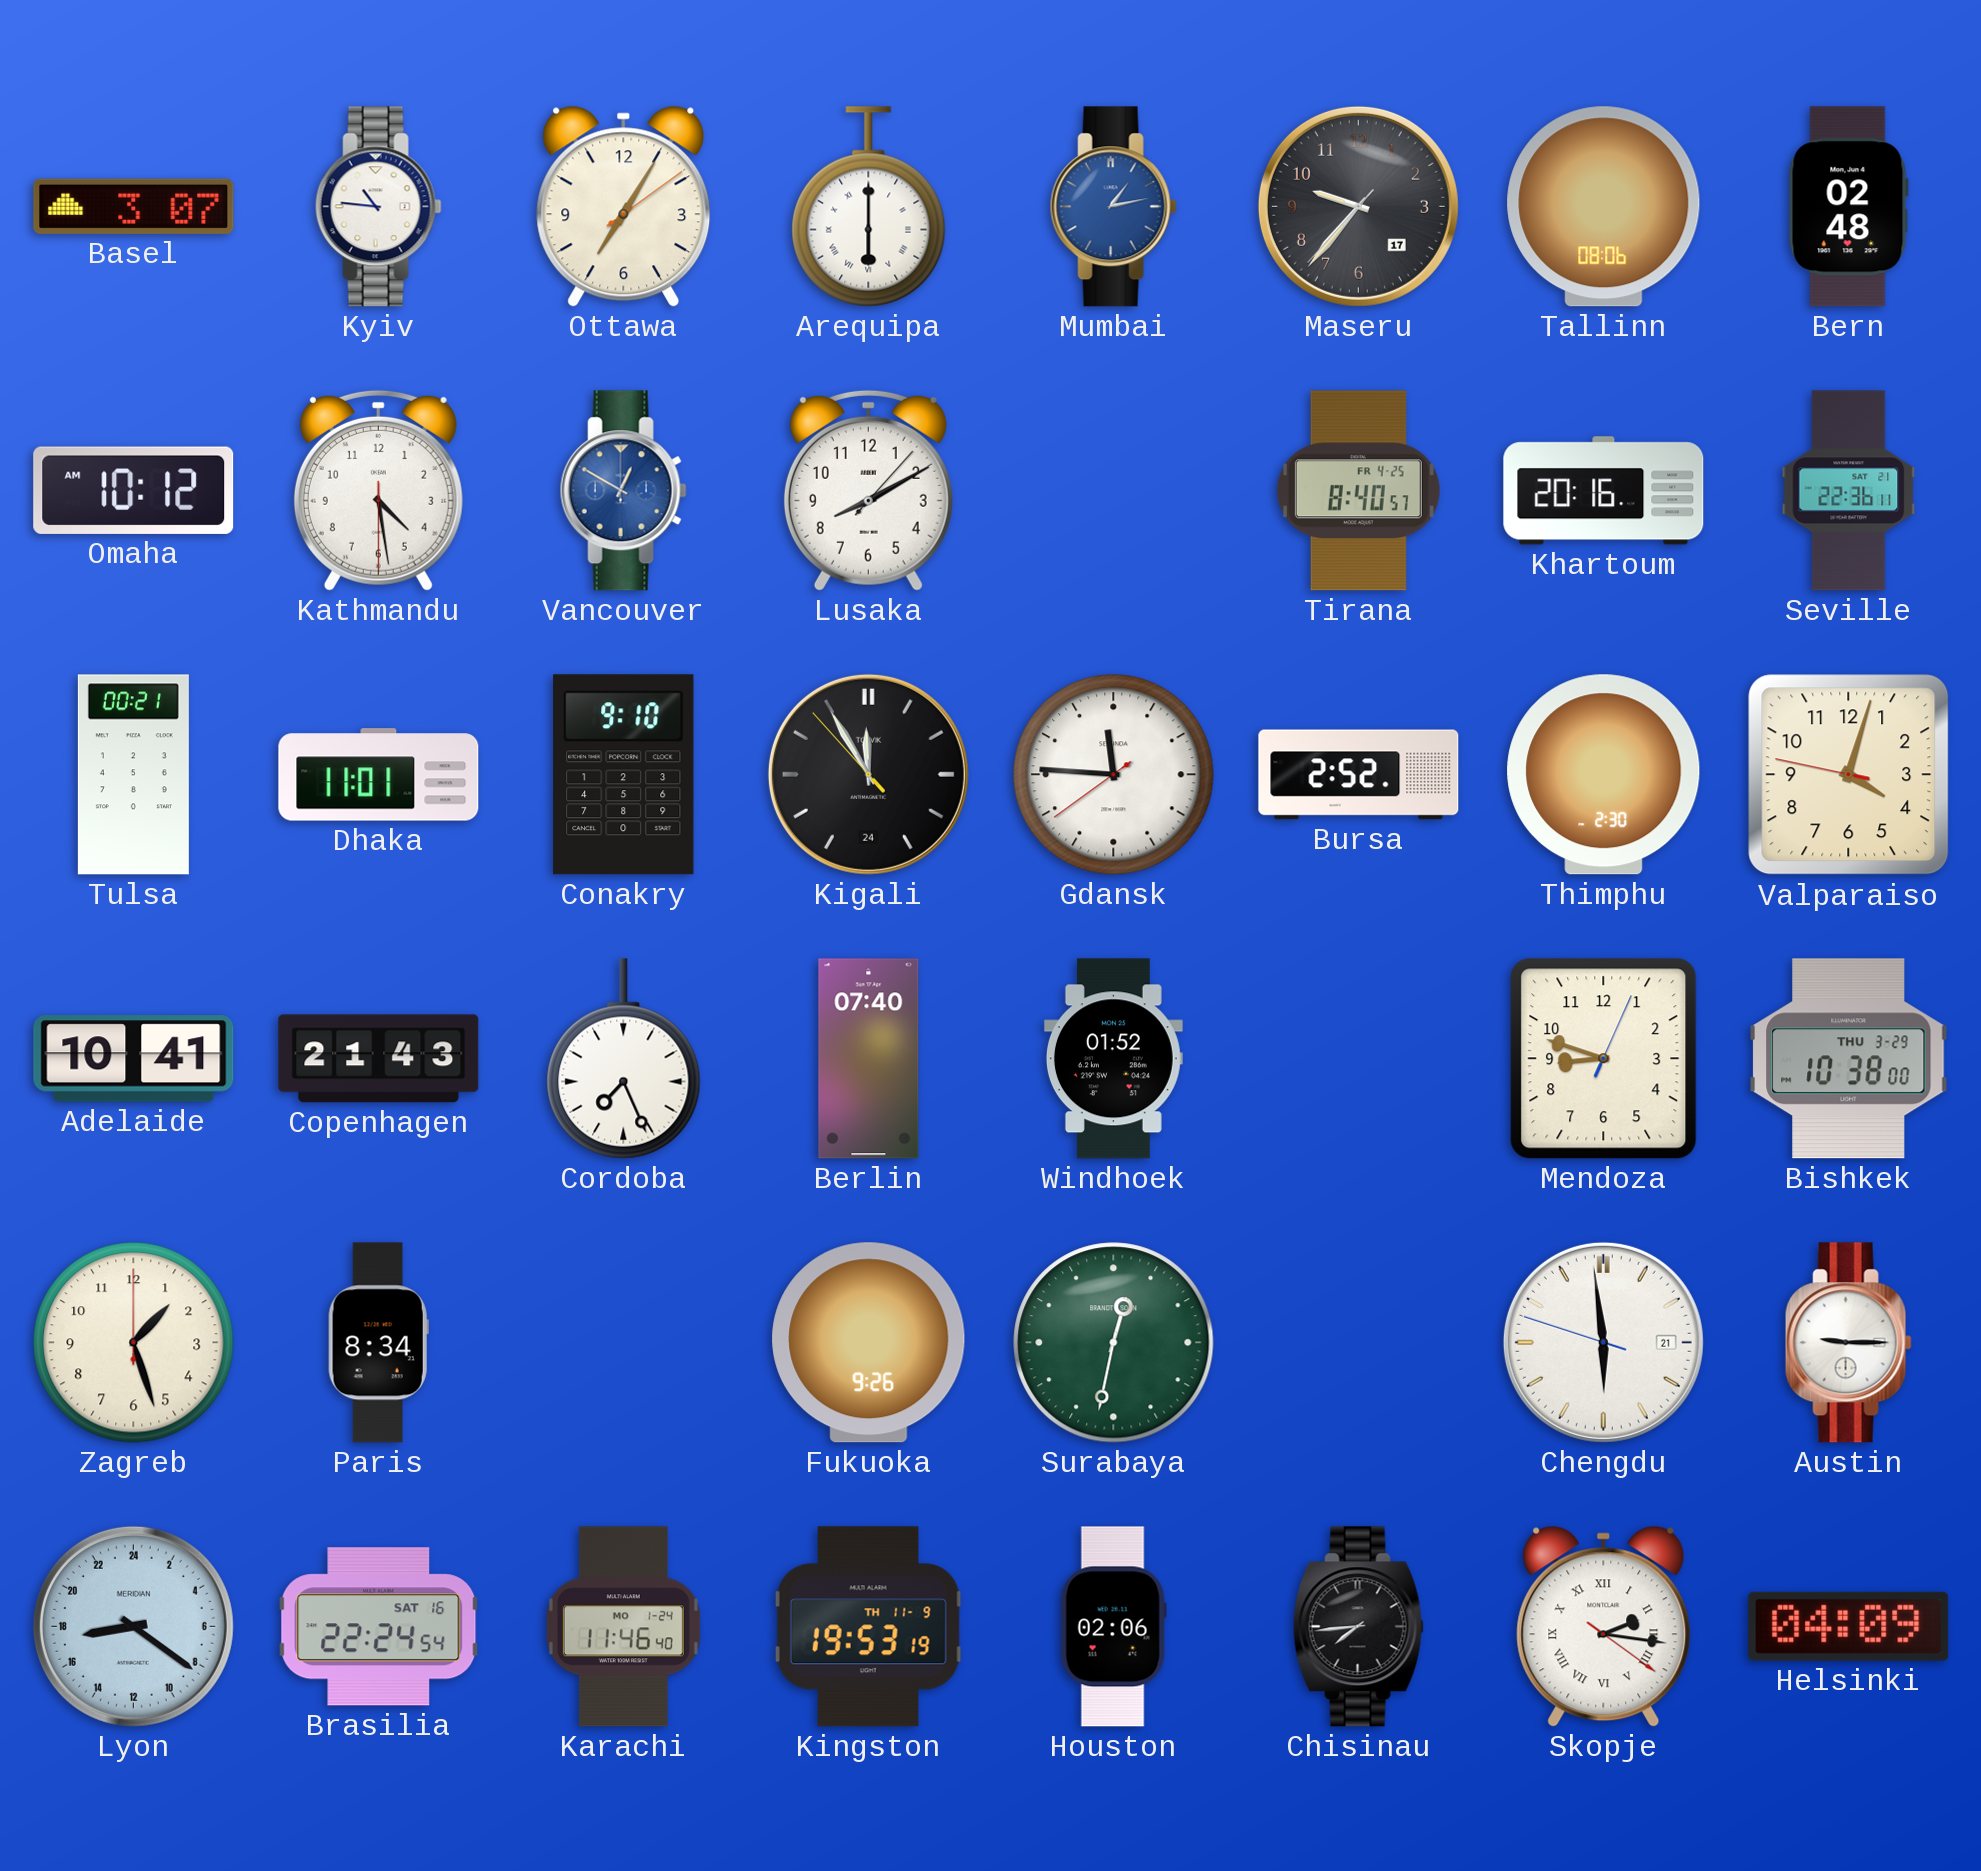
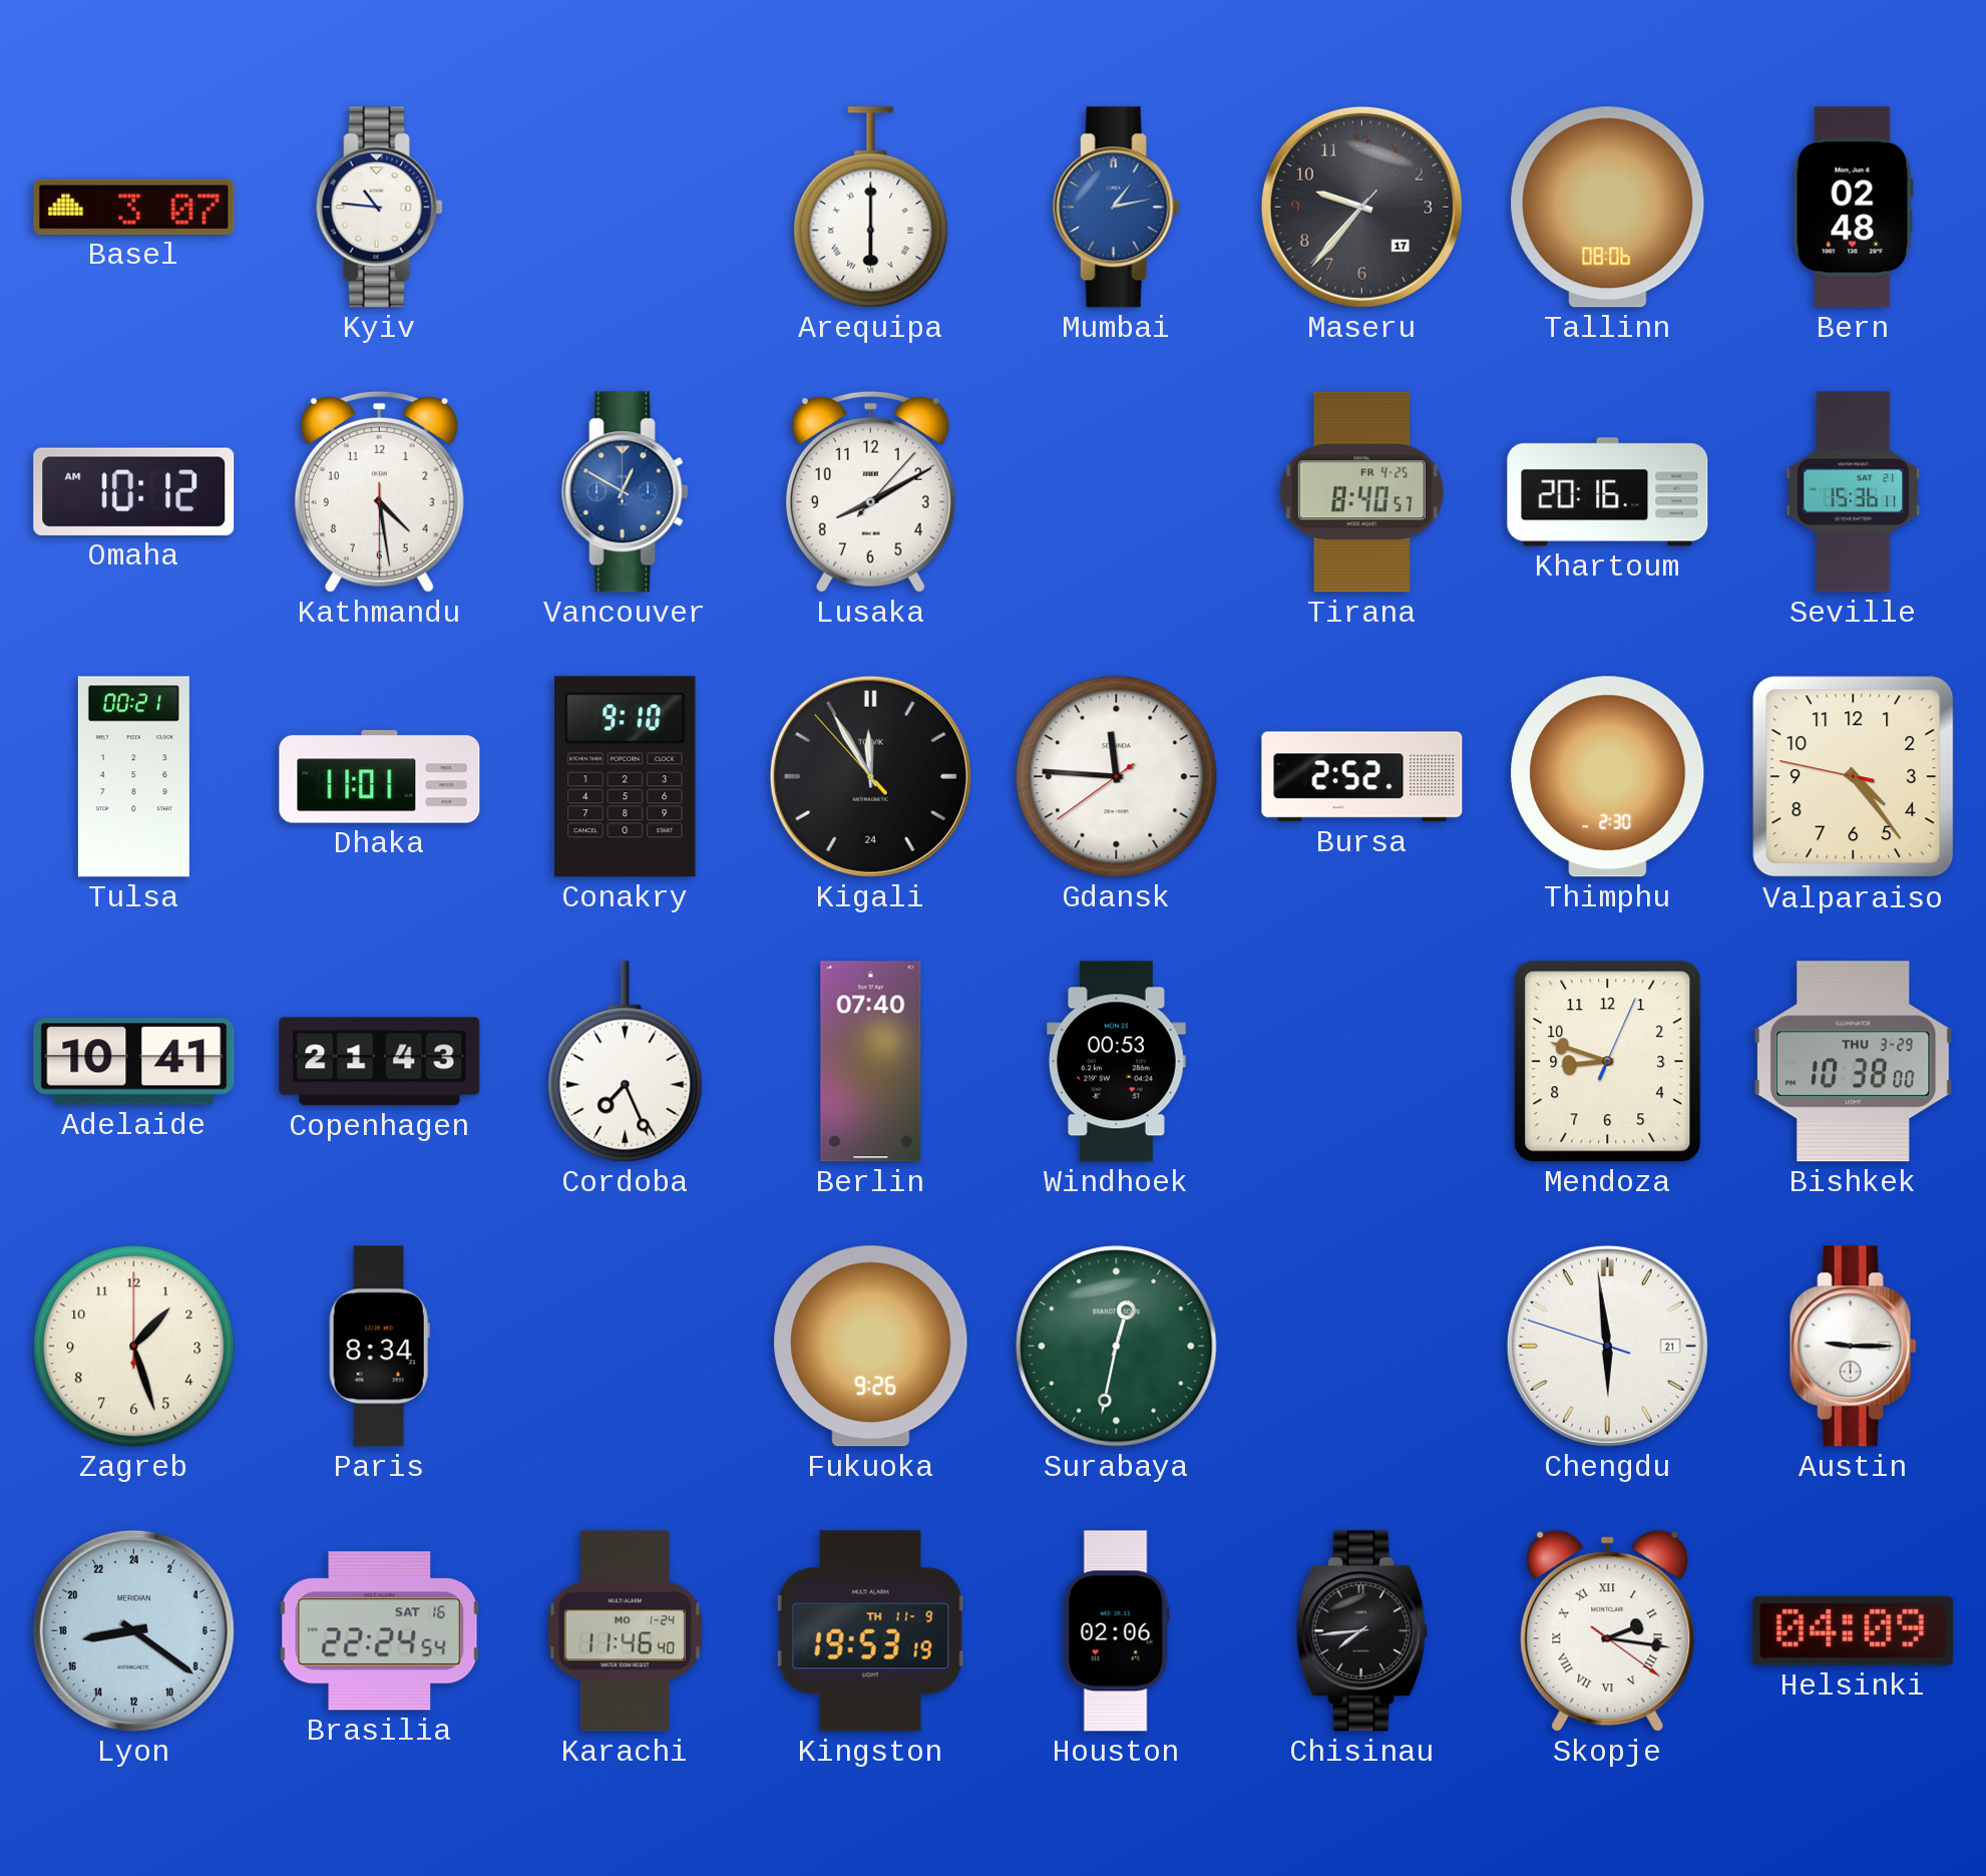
Ottawa: 7:05 -> none (624, 206)
Seville: 22:36 -> 15:36 (1854, 492)
Valparaiso: 4:02 -> 4:23 (1854, 777)
Windhoek: 01:52 -> 00:53 (1116, 1062)
